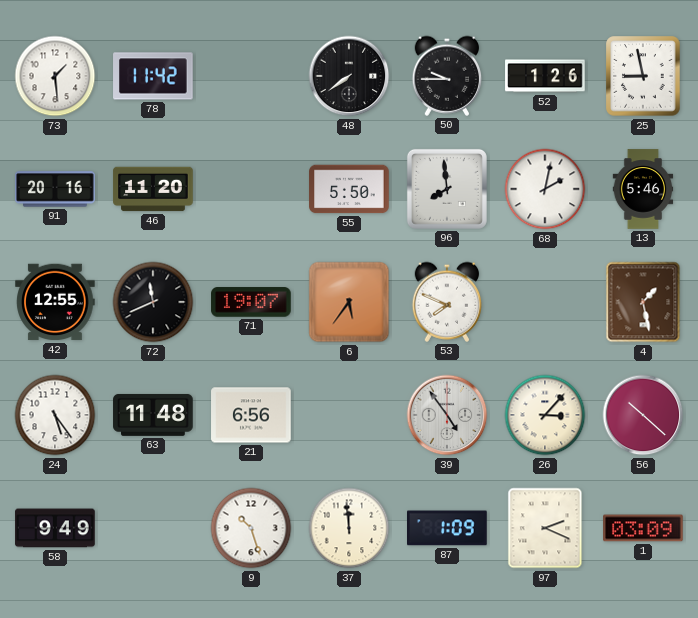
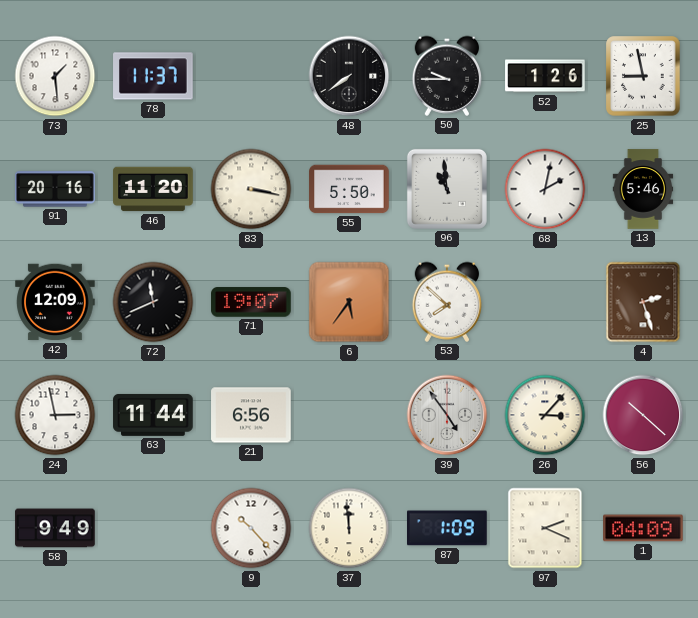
78: 11:42 -> 11:37 (153, 76)
83: none -> 3:17 (251, 189)
96: 7:59 -> 10:59 (447, 189)
42: 12:55 -> 12:09 (55, 302)
53: 7:49 -> 7:52 (447, 302)
4: 1:28 -> 2:27 (643, 302)
24: 5:24 -> 2:58 (55, 415)
63: 11:48 -> 11:44 (153, 415)
9: 10:27 -> 10:23 (251, 528)
1: 03:09 -> 04:09 (643, 528)
